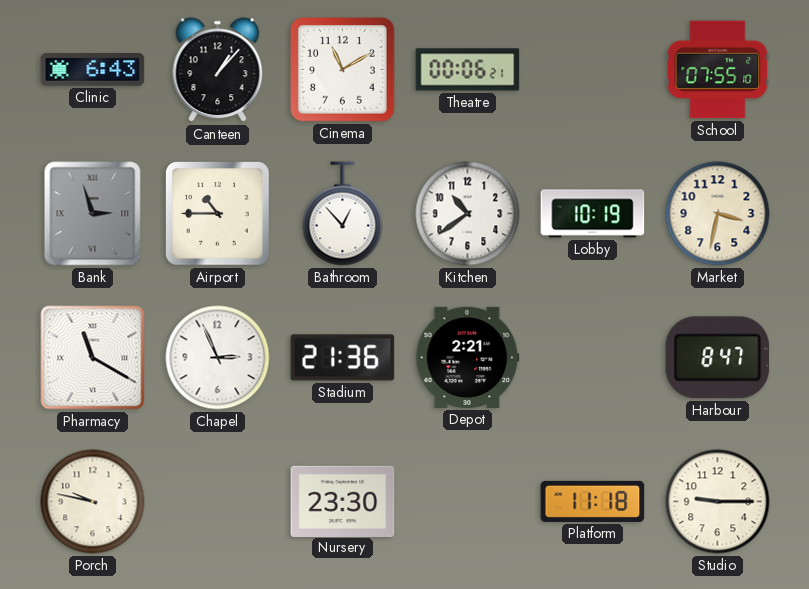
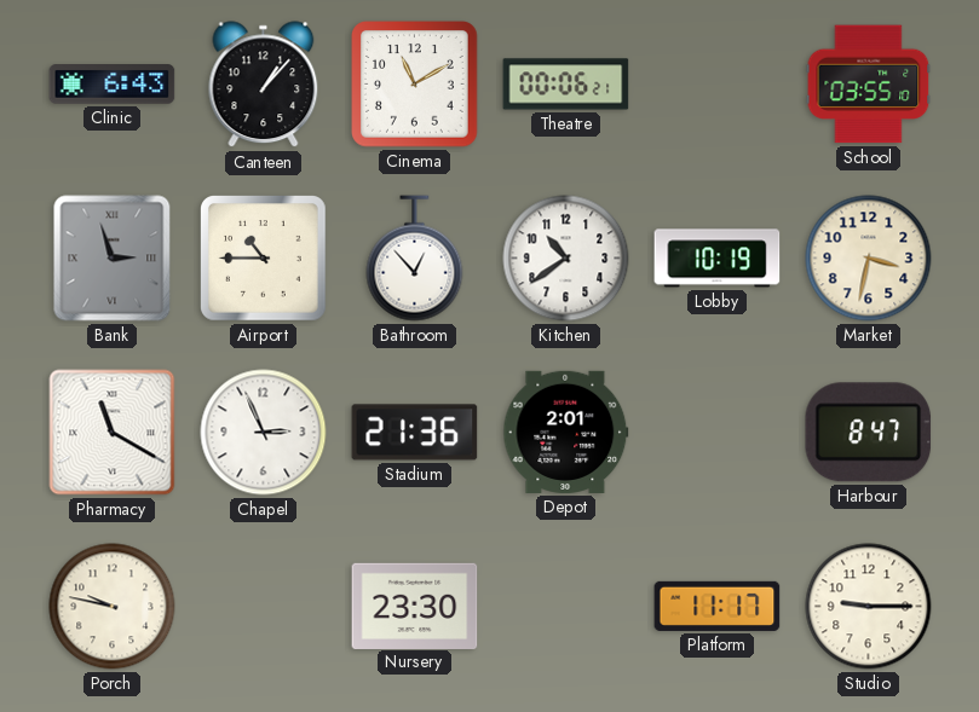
School: 07:55 -> 03:55 (869, 85)
Depot: 2:21 -> 2:01 (566, 432)
Platform: 11:18 -> 11:17 (718, 606)
